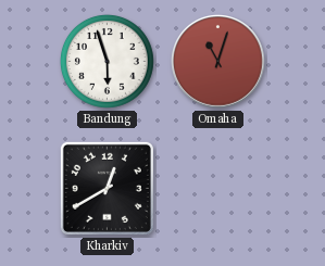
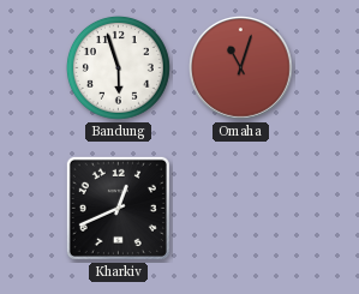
Kharkiv: 12:40 -> 12:41 (118, 208)
